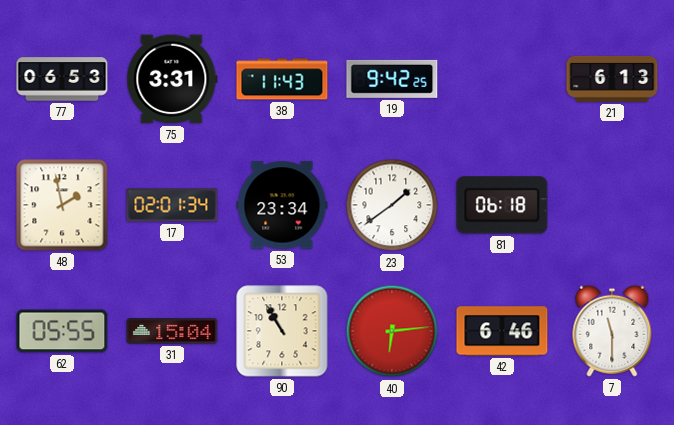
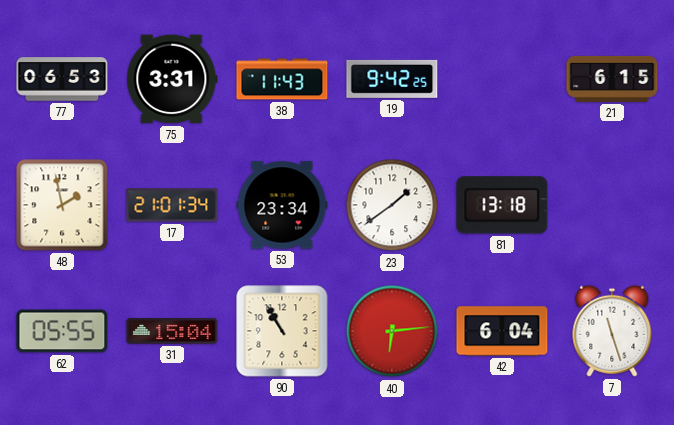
21: 6:13 -> 6:15 (612, 79)
17: 02:01 -> 21:01 (172, 205)
81: 06:18 -> 13:18 (502, 205)
42: 6:46 -> 6:04 (502, 331)
7: 11:30 -> 11:27 (612, 331)
